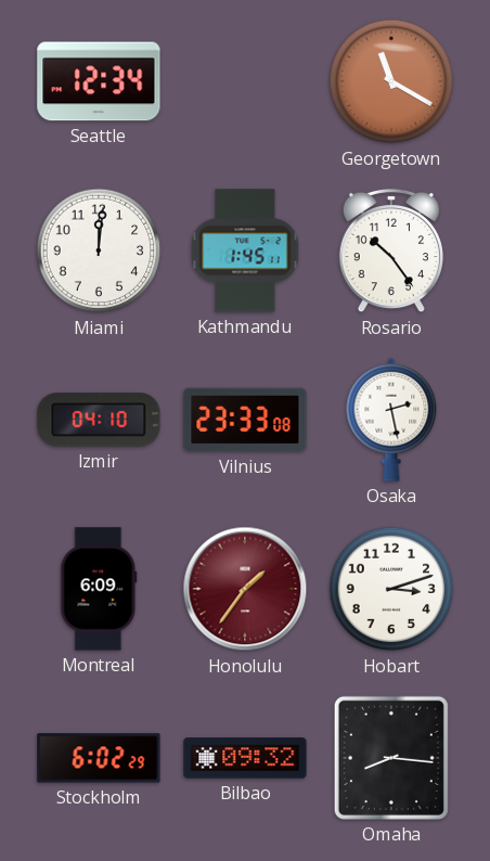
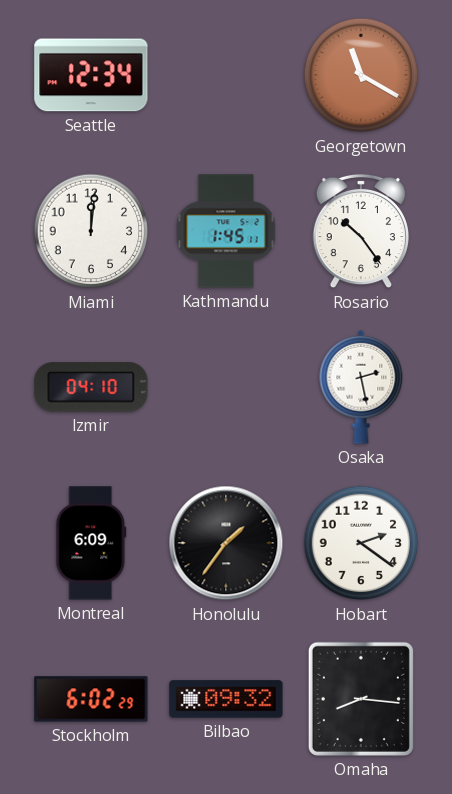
Vilnius: 23:33 -> none (245, 420)
Honolulu dial: burgundy -> black (226, 543)
Hobart: 3:12 -> 2:21 (361, 543)
